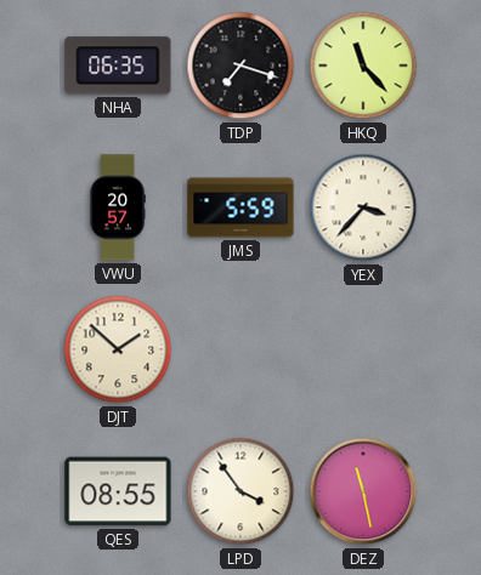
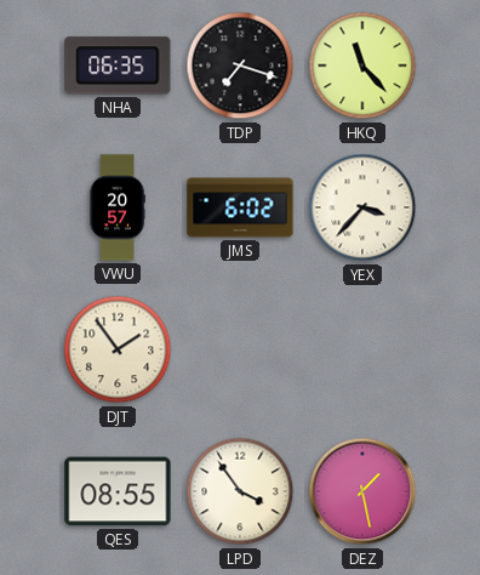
JMS: 5:59 -> 6:02 (240, 207)
DJT: 1:52 -> 1:54 (118, 349)
DEZ: 11:28 -> 1:28 (362, 491)
